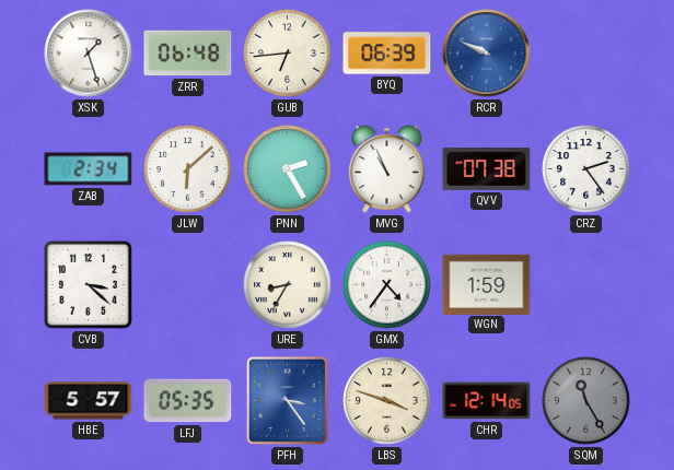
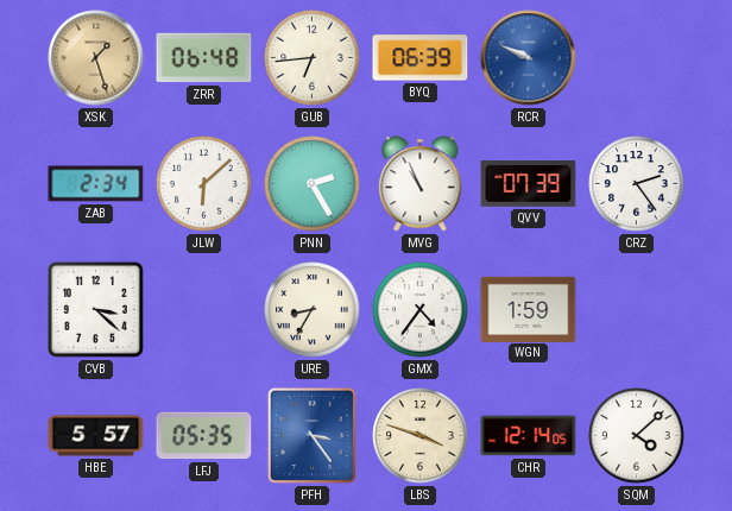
XSK dial: white -> champagne (96, 58)
QVV: 07:38 -> 07:39 (529, 184)
SQM: 11:25 -> 4:08 (637, 436)
SQM dial: grey -> white (637, 436)
